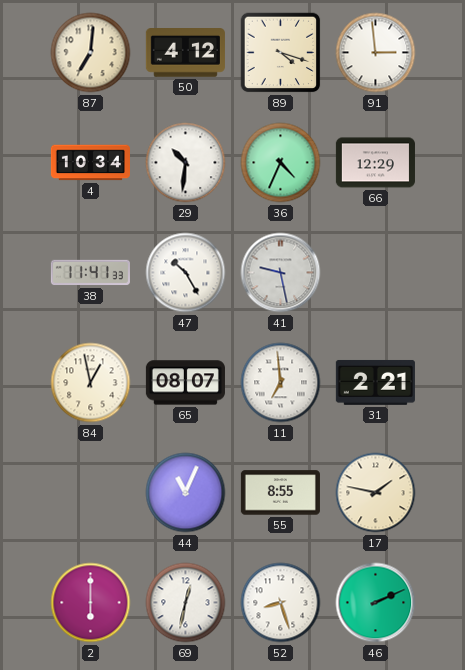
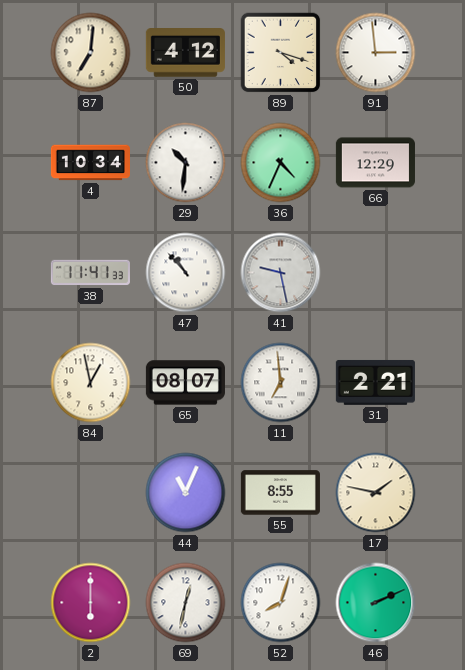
47: 10:25 -> 10:53 (186, 273)
52: 8:27 -> 8:03 (281, 603)
